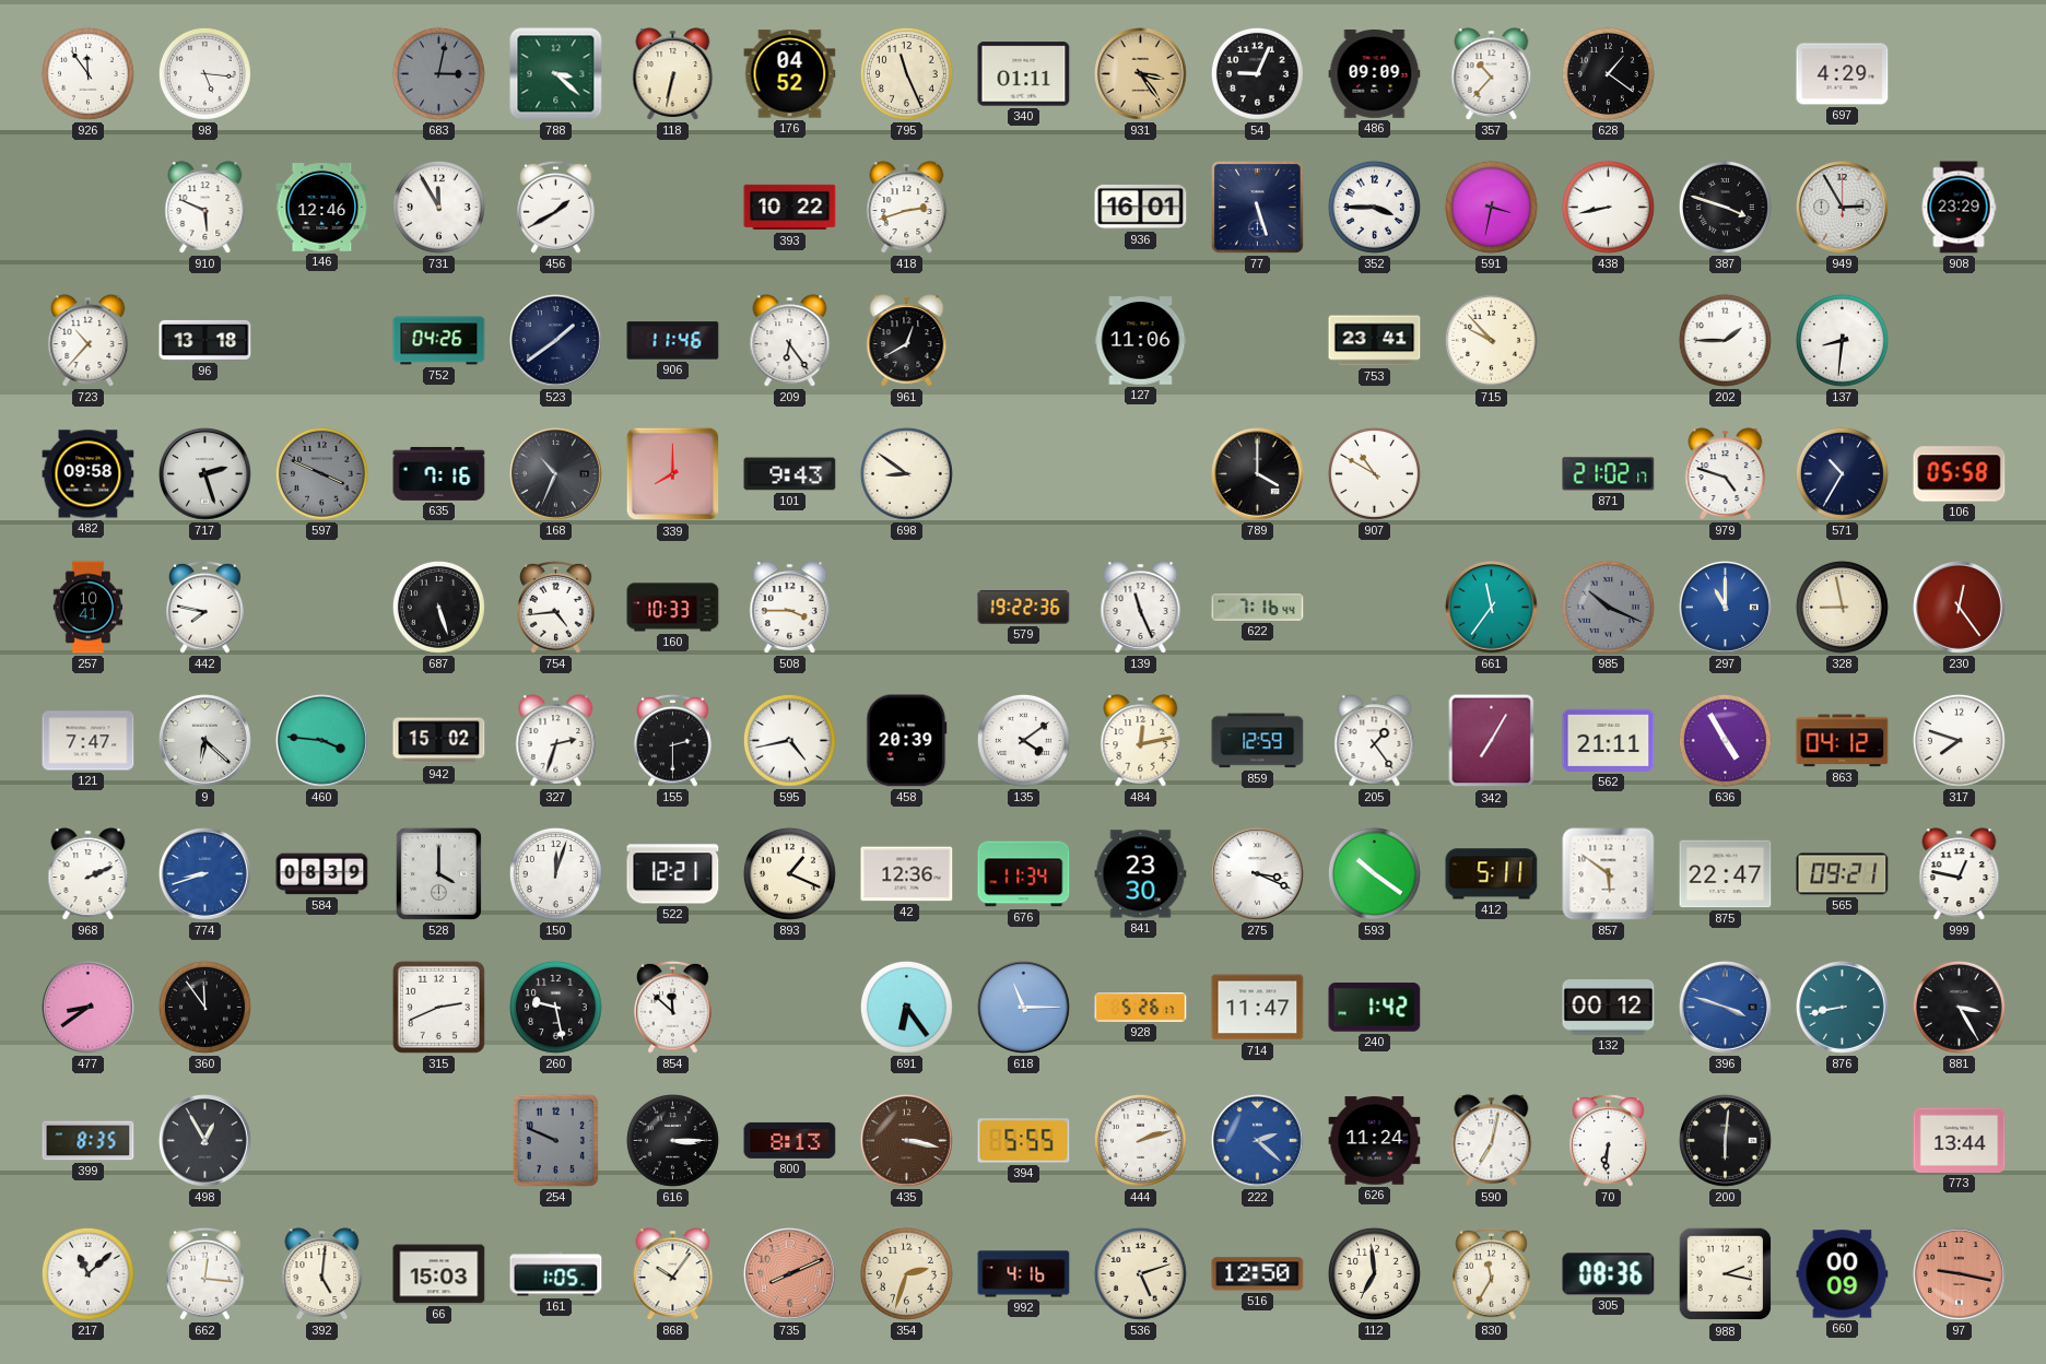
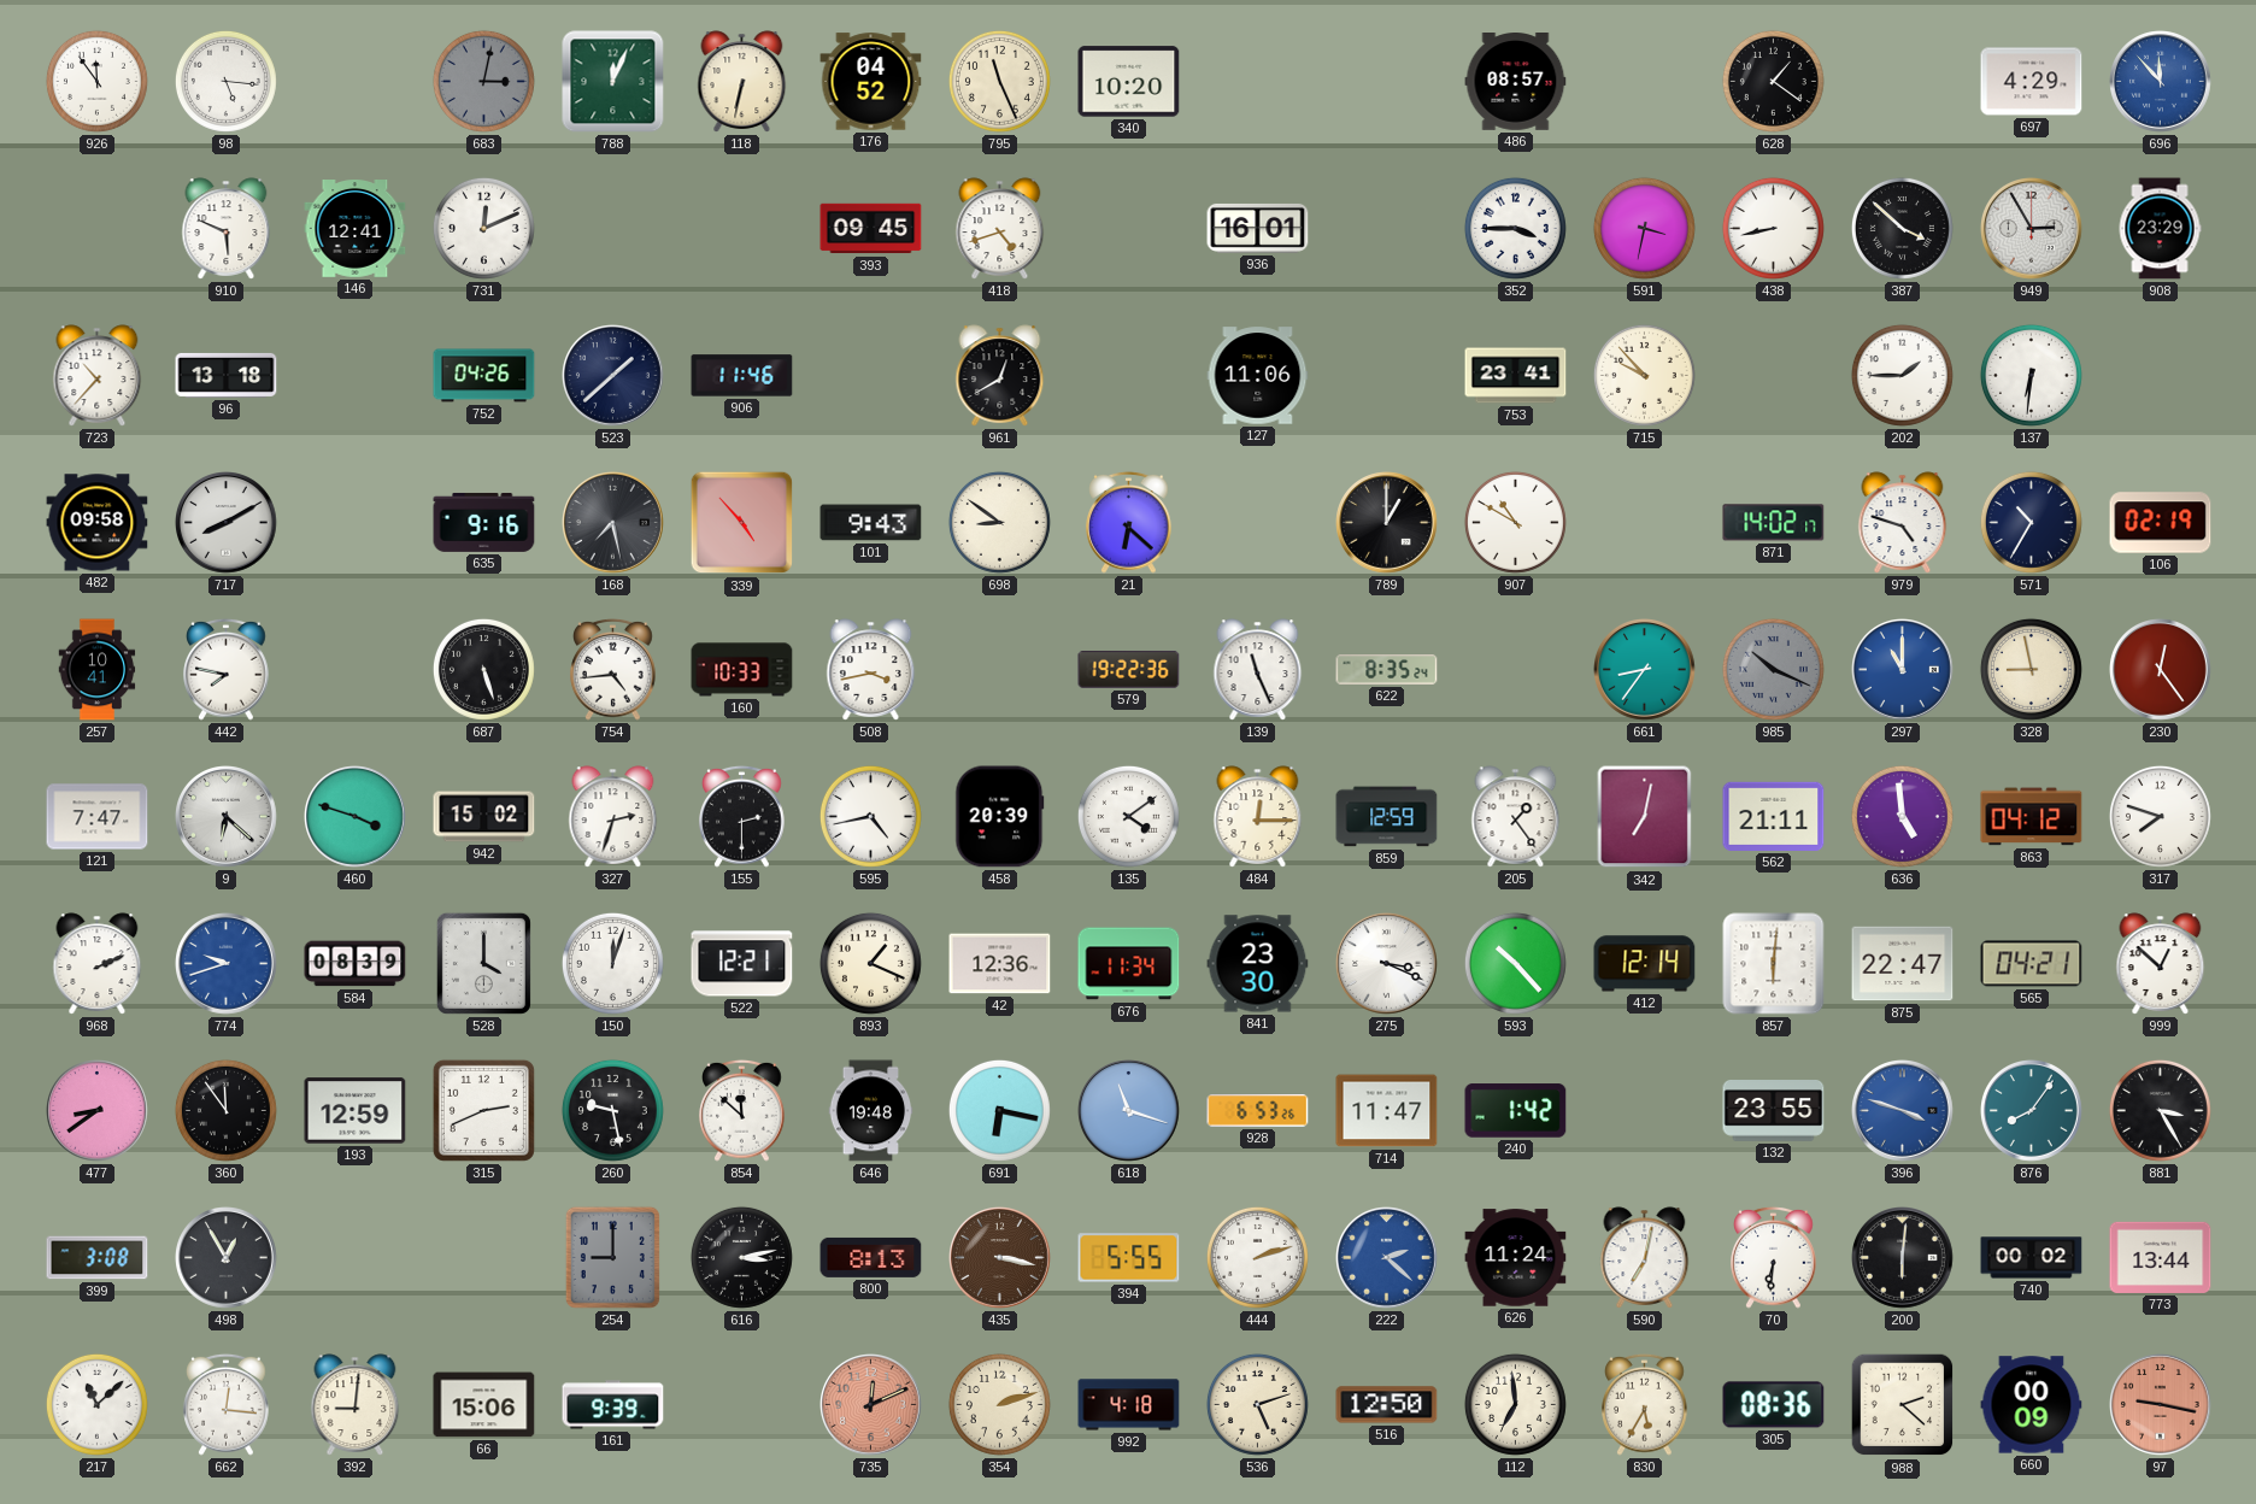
788: 3:22 -> 12:04 (613, 82)
340: 01:11 -> 10:20 (1129, 82)
931: 3:24 -> none (1141, 74)
54: 9:04 -> none (1257, 73)
486: 09:09 -> 08:57 (1516, 82)
357: 10:37 -> none (1492, 74)
696: none -> 11:53 (2161, 82)
146: 12:46 -> 12:41 (356, 229)
731: 11:55 -> 12:11 (483, 228)
456: 1:40 -> none (556, 207)
393: 10:22 -> 09:45 (871, 229)
418: 2:42 -> 4:42 (1000, 229)
77: 5:27 -> none (1258, 208)
387: 3:48 -> 3:52 (1902, 228)
523: 1:39 -> 1:38 (613, 376)
209: 6:24 -> none (790, 341)
137: 8:31 -> 6:31 (2031, 375)
717: 2:27 -> 8:10 (227, 523)
597: 3:49 -> none (321, 473)
635: 7:16 -> 9:16 (484, 522)
168: 10:34 -> 7:28 (613, 523)
339: 8:00 -> 4:53 (742, 523)
21: none -> 6:22 (1129, 522)
789: 4:00 -> 1:00 (1387, 523)
871: 21:02 -> 14:02 (1774, 523)
106: 05:58 -> 02:19 (2161, 523)
508: 3:45 -> 3:43 (871, 670)
622: 7:16 -> 8:35 (1387, 670)
661: 11:36 -> 8:36 (1645, 670)
460: 3:46 -> 3:48 (356, 817)
484: 12:13 -> 12:15 (1258, 817)
342: 7:05 -> 7:02 (1645, 817)
636: 4:55 -> 4:59 (1902, 816)
774: 8:42 -> 9:42 (227, 964)
593: 10:21 -> 10:23 (1515, 963)
412: 5:11 -> 12:14 (1645, 964)
857: 5:51 -> 6:01 (1774, 964)
565: 09:21 -> 04:21 (2032, 964)
999: 12:47 -> 12:52 (2161, 964)
193: none -> 12:59 (356, 1111)
646: none -> 19:48 (871, 1111)
691: 6:24 -> 6:17 (999, 1110)
618: 11:15 -> 11:18 (1129, 1111)
928: 5:26 -> 6:53 (1258, 1111)
132: 00:12 -> 23:55 (1774, 1111)
876: 8:43 -> 8:06 (2032, 1111)
399: 8:35 -> 3:08 (98, 1258)
254: 9:49 -> 9:00 (612, 1257)
616: 3:15 -> 3:13 (741, 1257)
740: none -> 00:02 (2032, 1258)
392: 5:01 -> 9:01 (356, 1405)
66: 15:03 -> 15:06 (484, 1405)
161: 1:05 -> 9:39 (613, 1405)
868: 10:06 -> none (673, 1274)
735: 8:11 -> 12:11 (871, 1405)
354: 2:33 -> 2:12 (999, 1404)
992: 4:16 -> 4:18 (1129, 1405)
830: 11:35 -> 5:35 (1645, 1404)
988: 2:17 -> 2:22 (1903, 1405)
